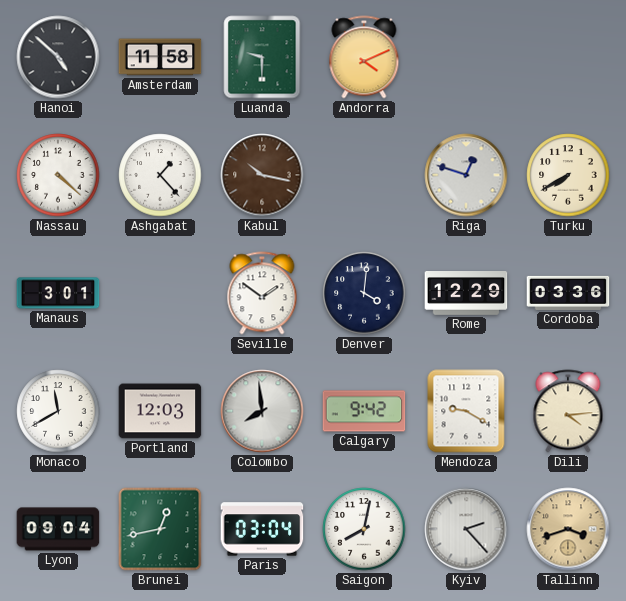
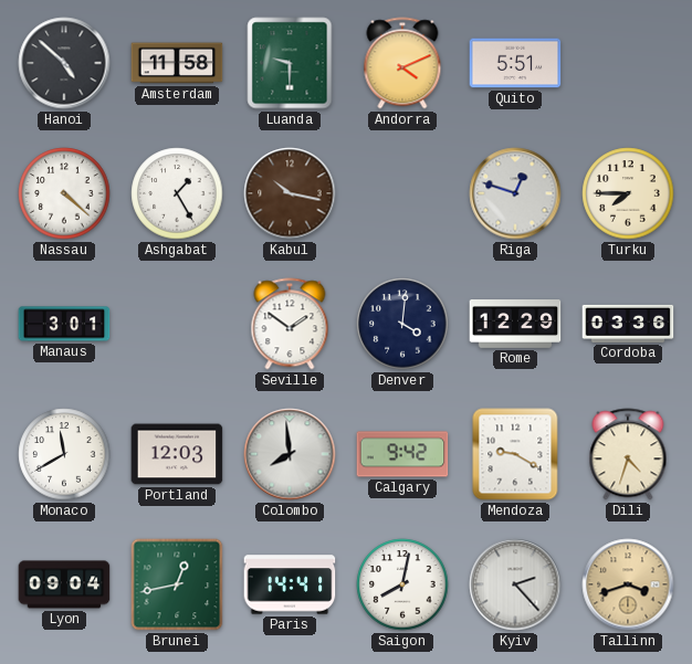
Quito: none -> 5:51 (515, 63)
Ashgabat: 1:23 -> 1:25 (177, 193)
Turku: 7:40 -> 7:45 (628, 193)
Dili: 4:14 -> 4:33 (628, 454)
Paris: 03:04 -> 14:41 (290, 584)
